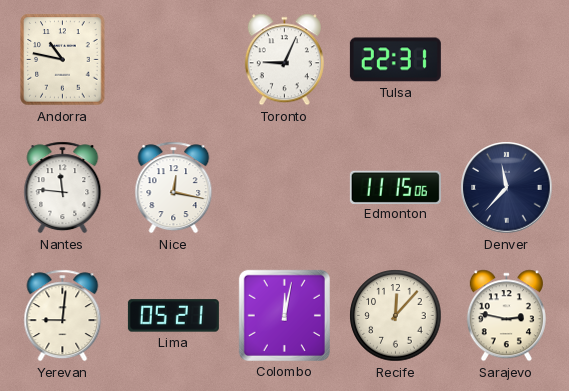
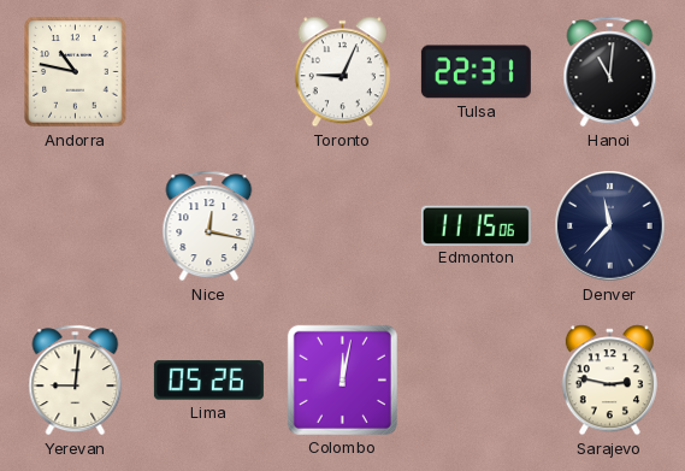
Hanoi: none -> 11:01 (610, 72)
Nantes: 11:46 -> none (63, 188)
Lima: 05:21 -> 05:26 (208, 381)
Recife: 12:07 -> none (396, 316)
